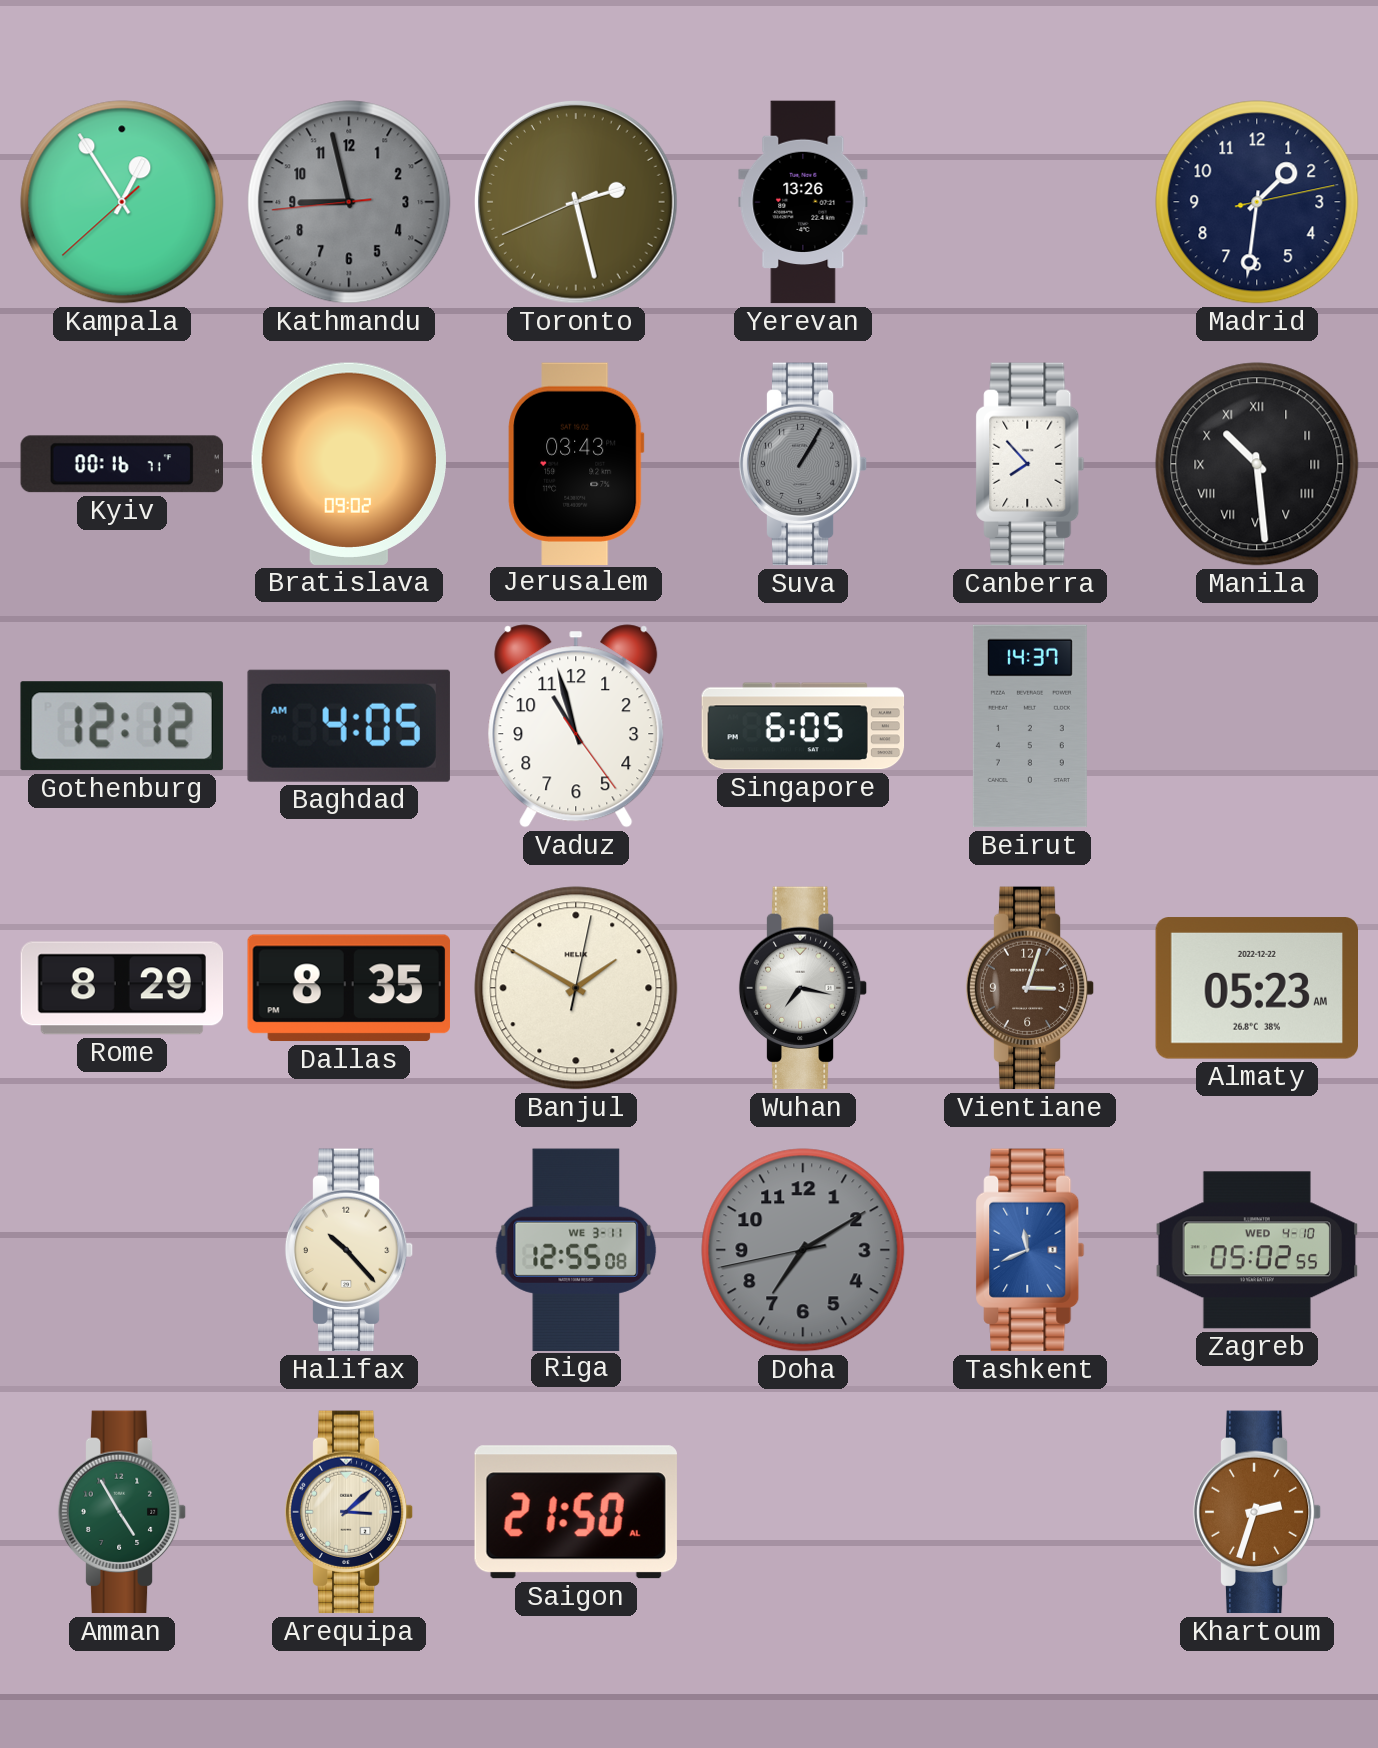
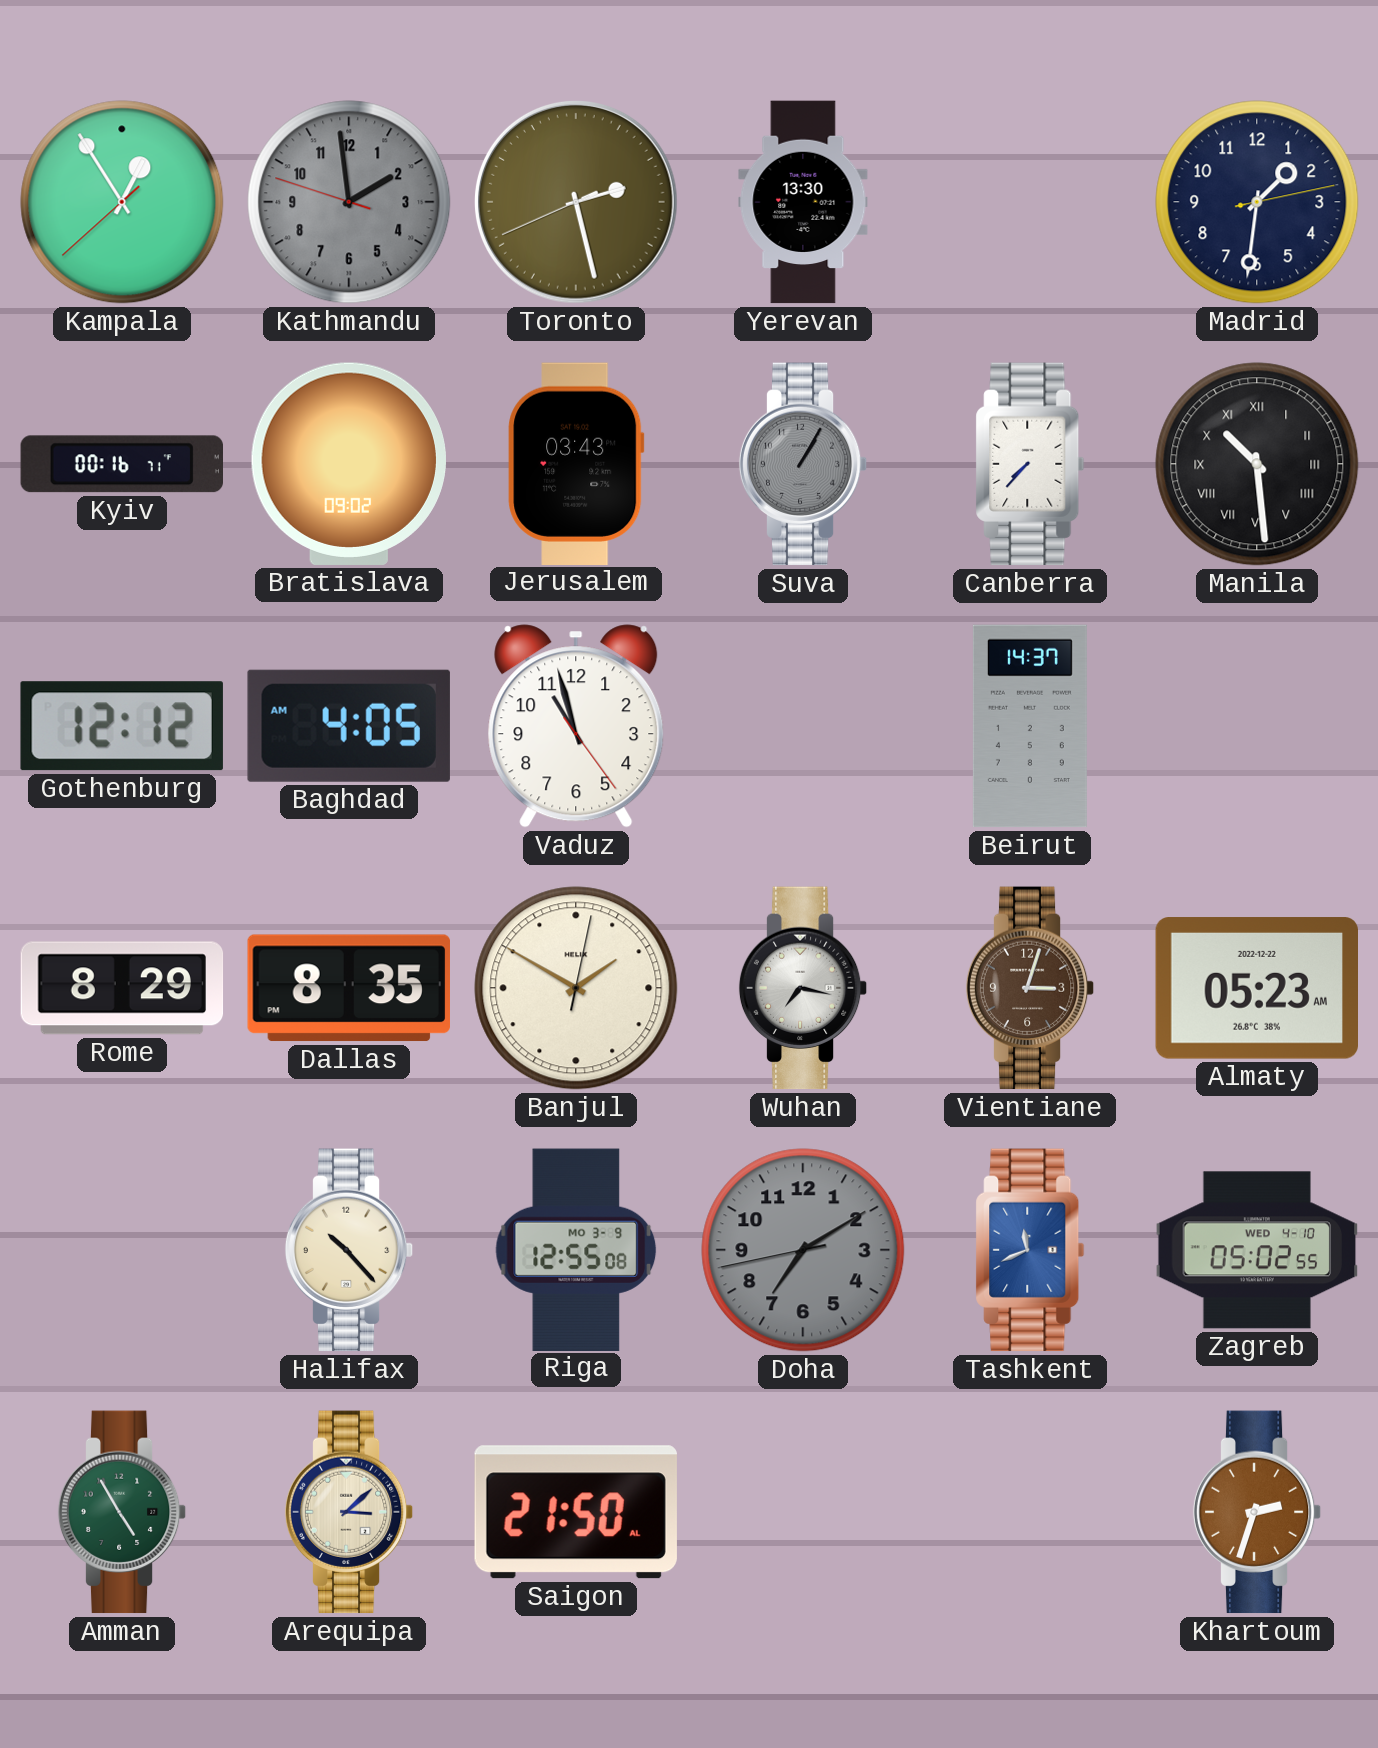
Kathmandu: 8:57 -> 1:58 (349, 202)
Yerevan: 13:26 -> 13:30 (803, 202)
Canberra: 7:53 -> 7:37 (1030, 464)
Singapore: 6:05 -> none (803, 726)
Riga date: WE 3-11 -> MO 3-9 (576, 1249)
